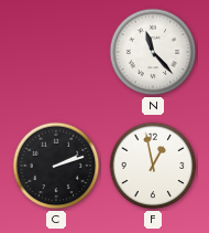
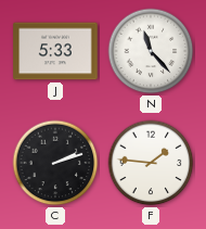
J: none -> 5:33 (55, 51)
F: 12:58 -> 1:46 (151, 163)
